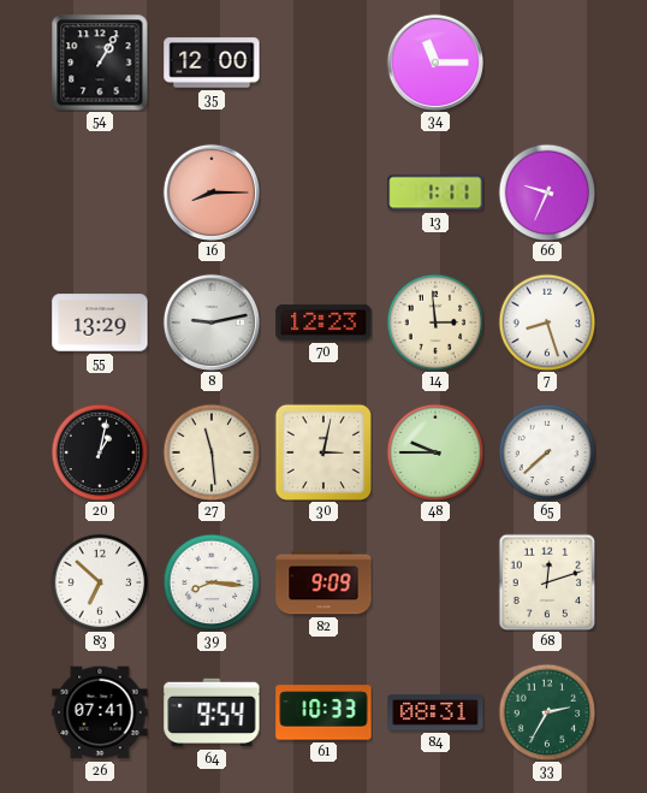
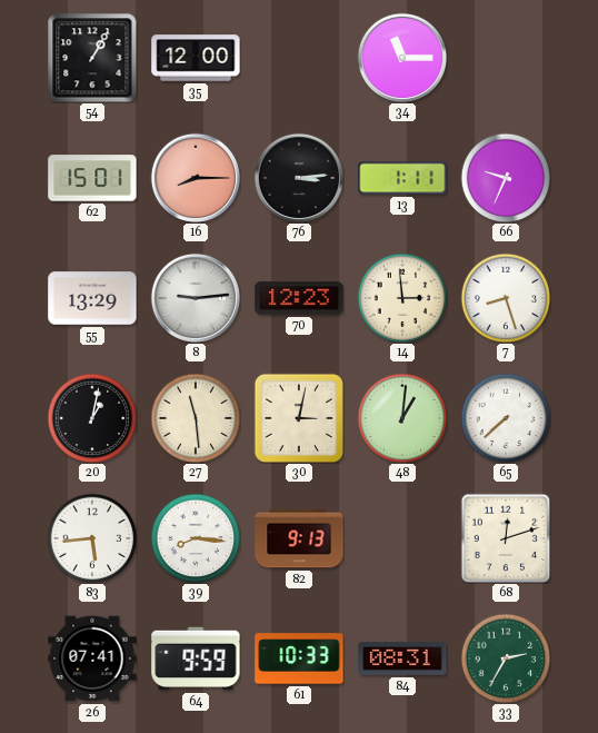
62: none -> 15:01 (92, 178)
76: none -> 3:14 (298, 177)
8: 9:13 -> 9:14 (195, 297)
48: 9:45 -> 1:01 (402, 418)
83: 6:52 -> 5:44 (92, 538)
82: 9:09 -> 9:13 (299, 538)
64: 9:54 -> 9:59 (196, 658)
